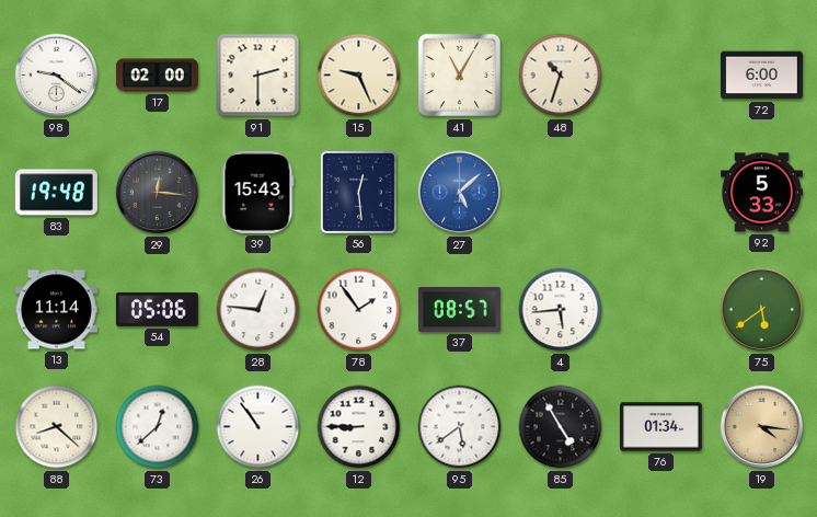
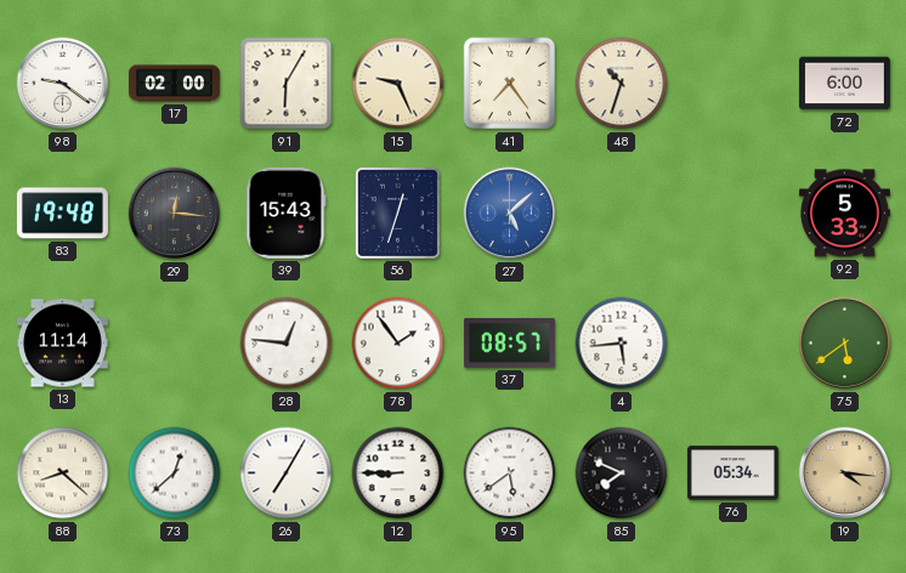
91: 2:30 -> 6:05 (287, 84)
41: 11:05 -> 7:24 (510, 84)
56: 12:29 -> 12:33 (397, 212)
54: 05:06 -> none (157, 309)
26: 10:54 -> 7:05 (287, 473)
85: 4:55 -> 7:49 (622, 473)
76: 01:34 -> 05:34 (732, 473)
